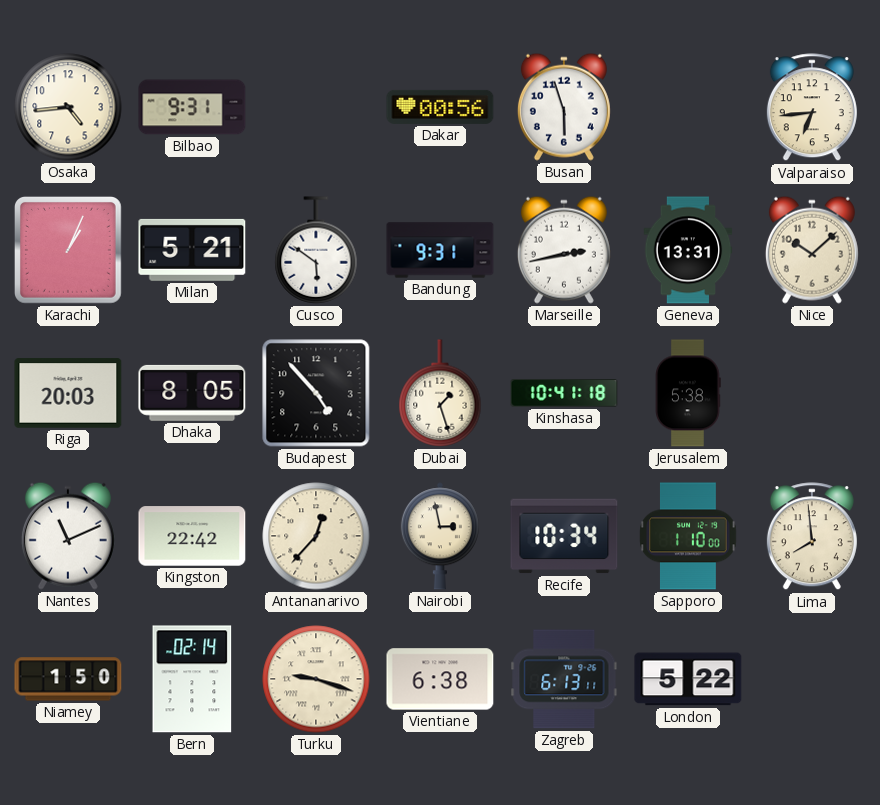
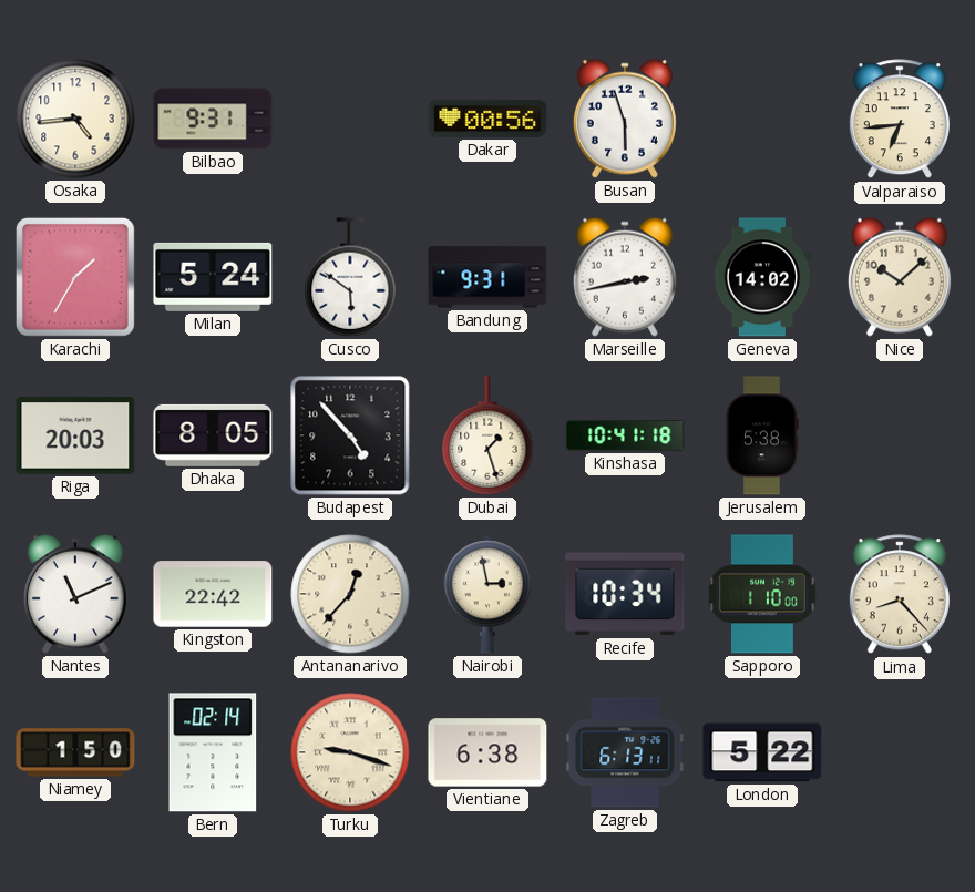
Karachi: 1:04 -> 1:35 (75, 277)
Milan: 5:21 -> 5:24 (213, 277)
Geneva: 13:31 -> 14:02 (762, 277)
Lima: 7:59 -> 8:23 (900, 595)
